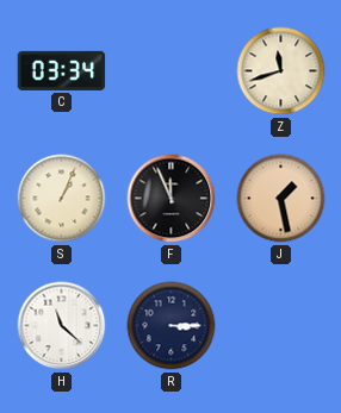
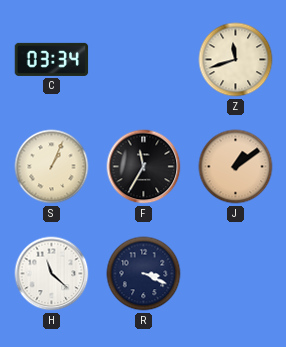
F: 11:56 -> 11:35 (144, 167)
J: 1:28 -> 1:09 (236, 167)
R: 3:15 -> 3:19 (144, 274)
